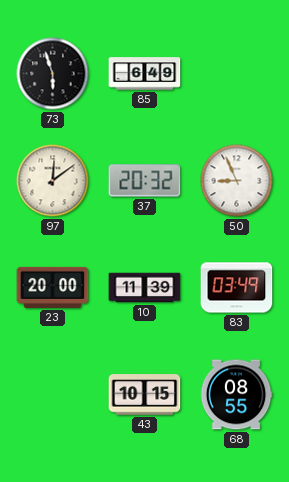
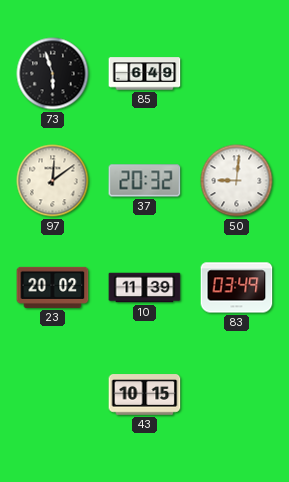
50: 8:56 -> 9:01 (237, 181)
23: 20:00 -> 20:02 (53, 287)
68: 08:55 -> none (236, 395)
